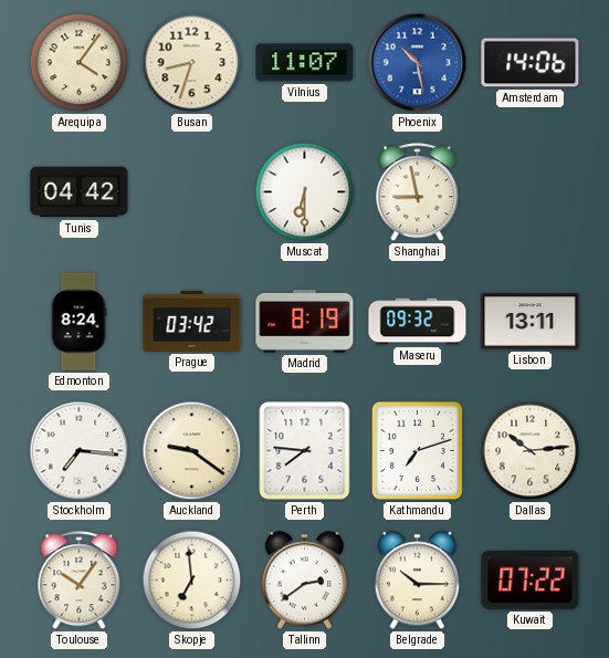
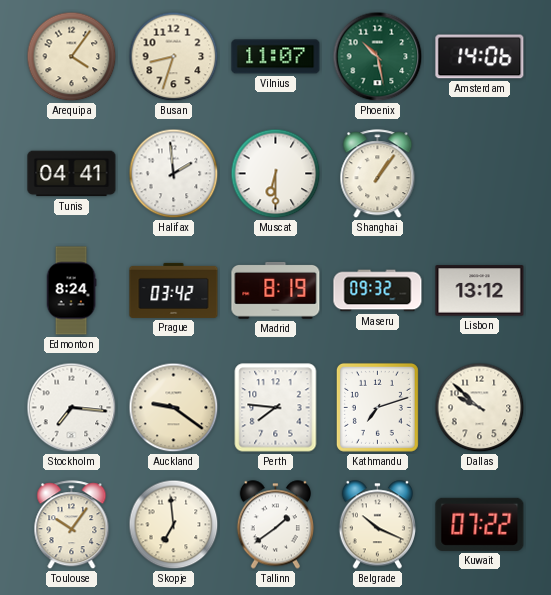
Phoenix dial: blue -> green (378, 57)
Tunis: 04:42 -> 04:41 (72, 174)
Halifax: none -> 1:59 (174, 174)
Shanghai: 8:58 -> 1:06 (378, 174)
Lisbon: 13:11 -> 13:12 (480, 291)
Dallas: 10:14 -> 9:52 (480, 408)
Tallinn: 2:39 -> 1:39 (275, 525)
Belgrade: 10:15 -> 10:19 (377, 525)
